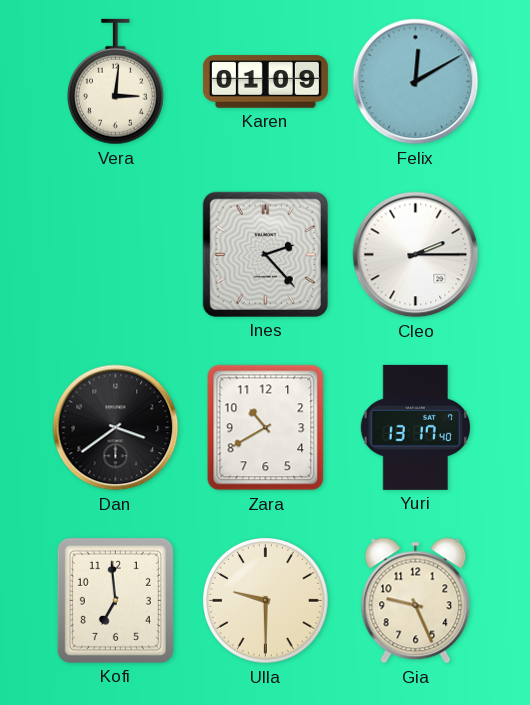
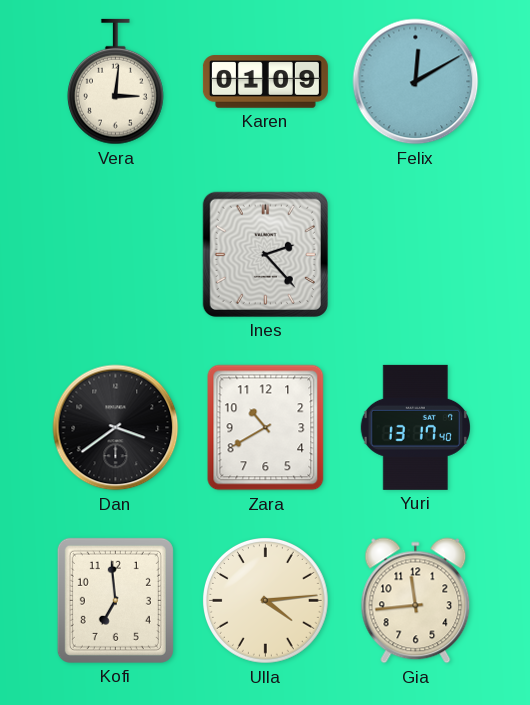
Cleo: 2:15 -> none (416, 255)
Ulla: 9:30 -> 4:14 (266, 601)
Gia: 9:26 -> 11:44 (416, 601)
